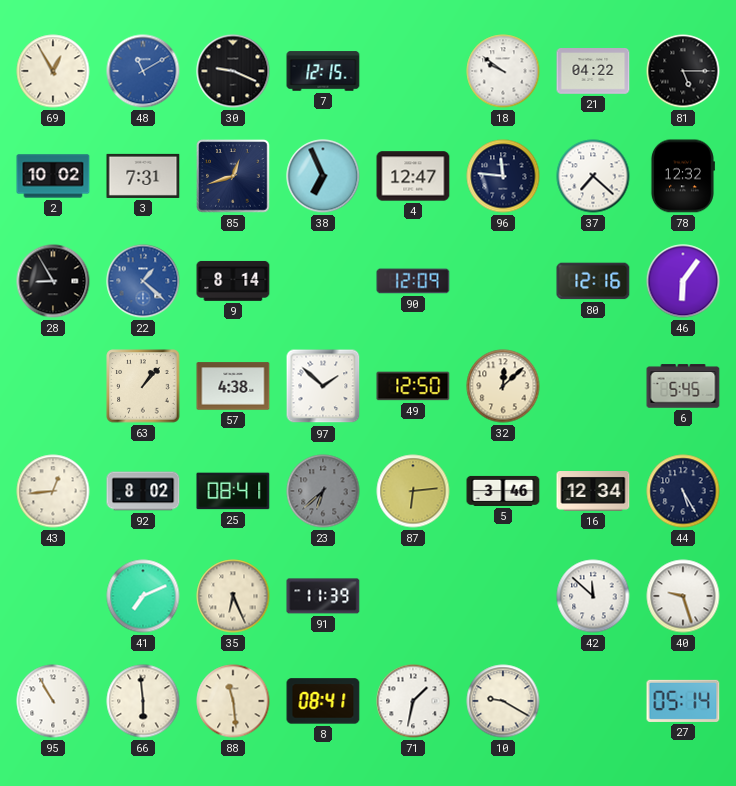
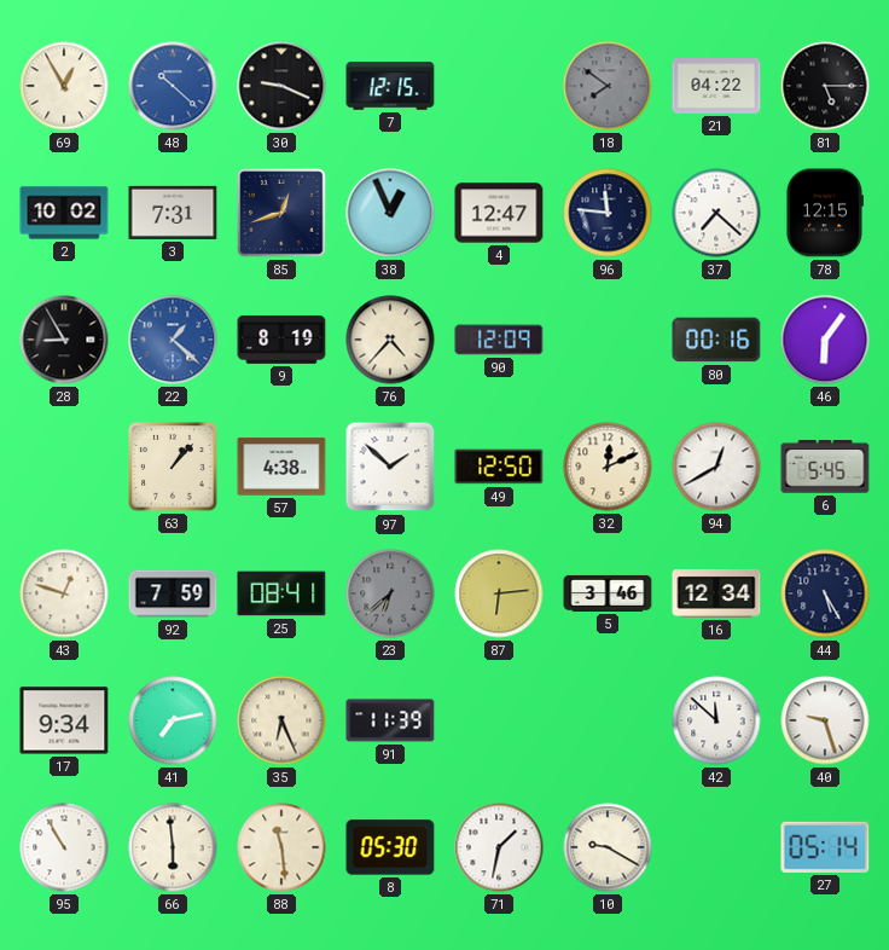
48: 11:10 -> 10:22 (173, 86)
18: 9:51 -> 7:51 (608, 86)
18 dial: white -> grey (608, 86)
38: 6:56 -> 12:56 (390, 213)
78: 12:32 -> 12:15 (824, 213)
9: 8:14 -> 8:19 (281, 340)
76: none -> 4:37 (390, 340)
80: 12:16 -> 00:16 (716, 340)
32: 12:08 -> 12:11 (608, 467)
94: none -> 12:40 (716, 467)
43: 12:44 -> 12:48 (64, 593)
92: 8:02 -> 7:59 (173, 593)
17: none -> 9:34 (64, 720)
41: 7:11 -> 7:13 (173, 720)
8: 08:41 -> 05:30 (390, 847)
